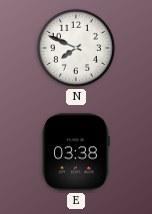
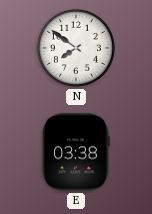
N: 7:49 -> 7:51 (76, 48)
